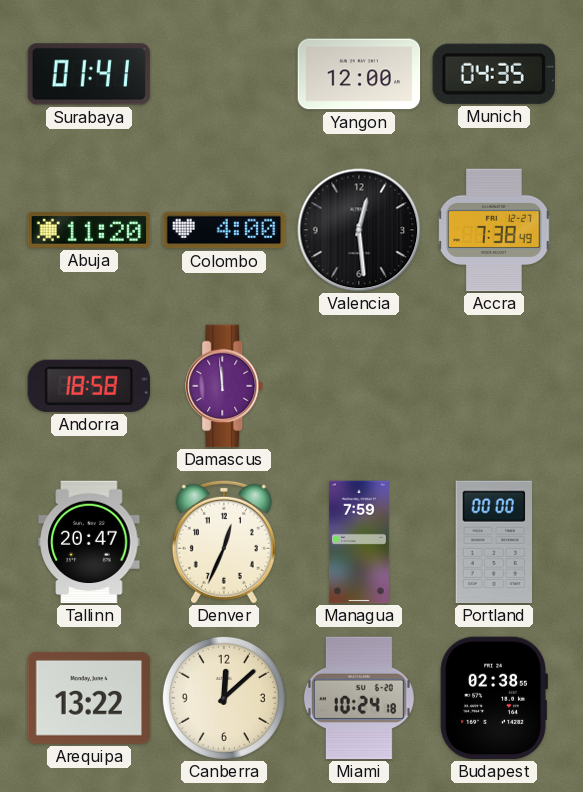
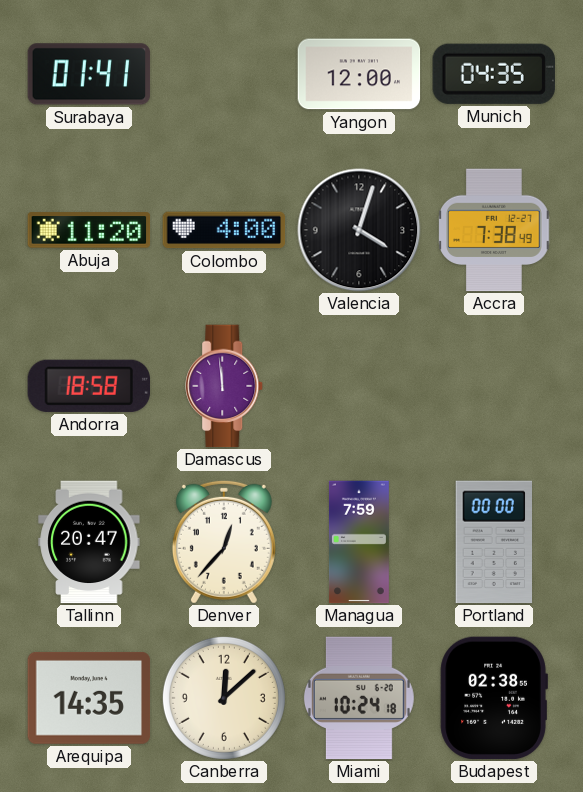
Valencia: 12:29 -> 4:03 (359, 230)
Denver: 12:34 -> 12:37 (224, 542)
Arequipa: 13:22 -> 14:35 (89, 698)
